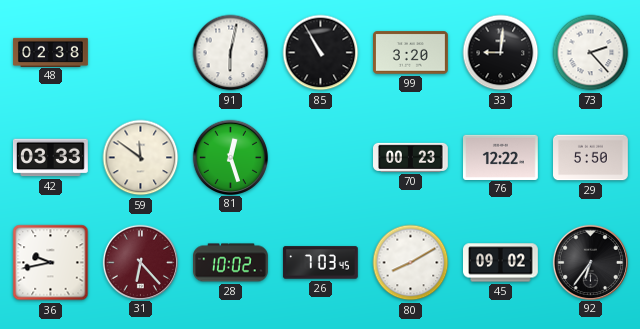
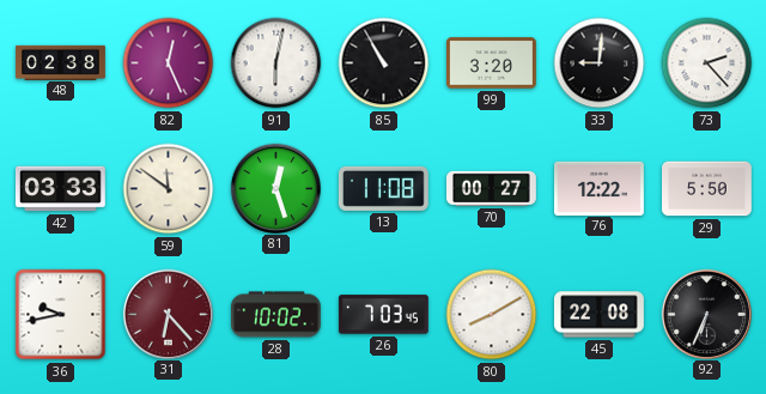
82: none -> 12:26 (169, 63)
13: none -> 11:08 (383, 188)
70: 00:23 -> 00:27 (492, 188)
45: 09:02 -> 22:08 (600, 315)
92: 6:36 -> 6:34 (706, 314)
